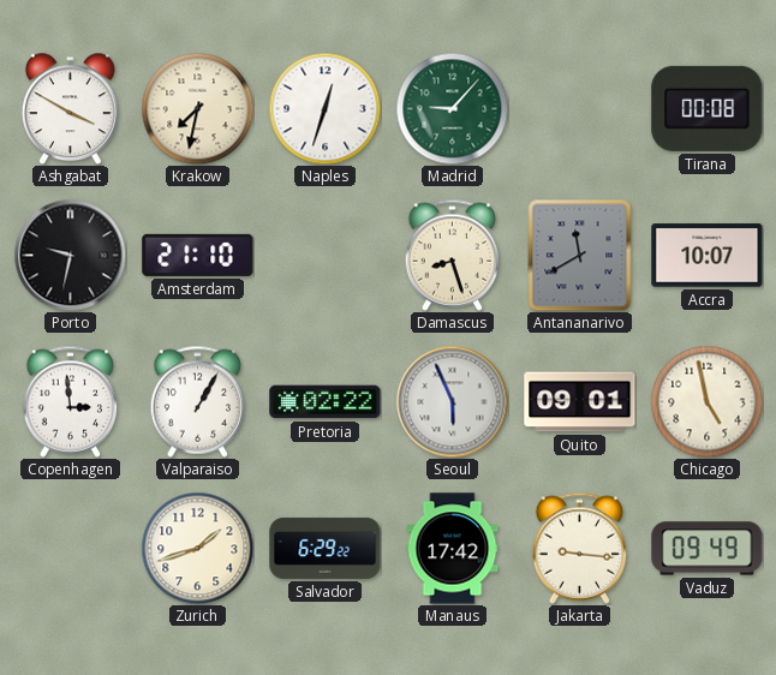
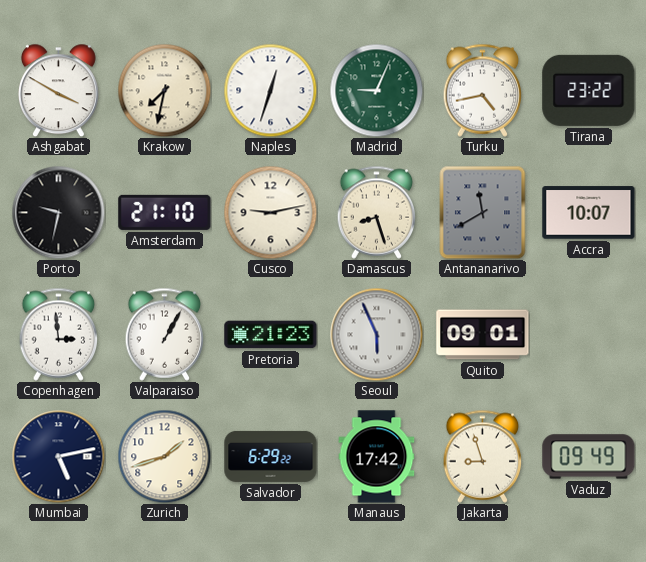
Madrid: 9:07 -> 9:04 (376, 90)
Turku: none -> 4:43 (483, 90)
Tirana: 00:08 -> 23:22 (589, 90)
Cusco: none -> 9:13 (270, 212)
Pretoria: 02:22 -> 21:23 (271, 335)
Chicago: 4:58 -> none (706, 401)
Mumbai: none -> 5:13 (58, 456)
Jakarta: 9:16 -> 8:57 (483, 456)
